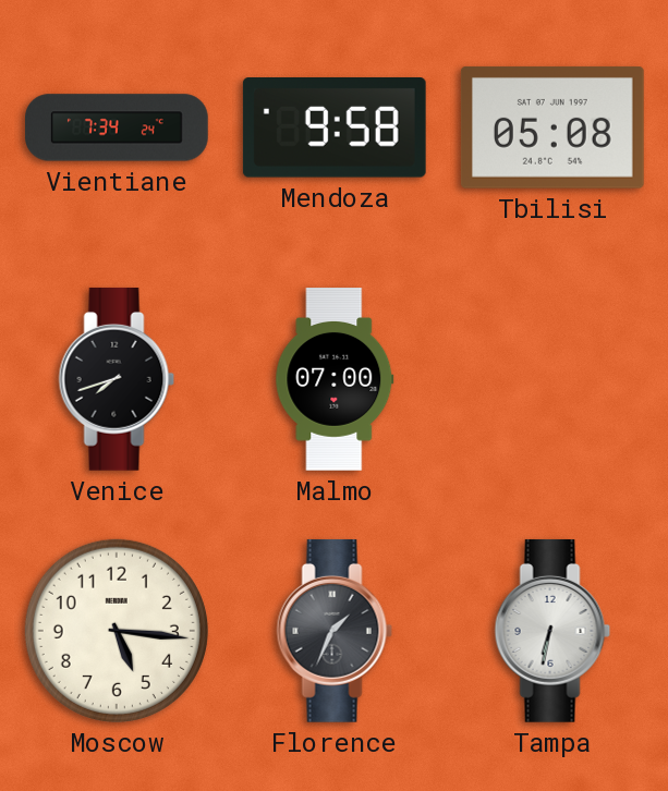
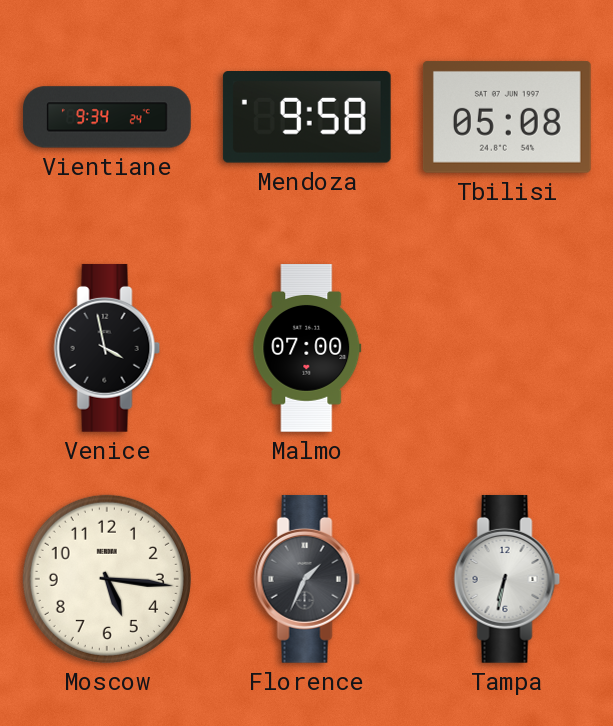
Vientiane: 7:34 -> 9:34 (107, 117)
Venice: 7:42 -> 3:58 (107, 348)
